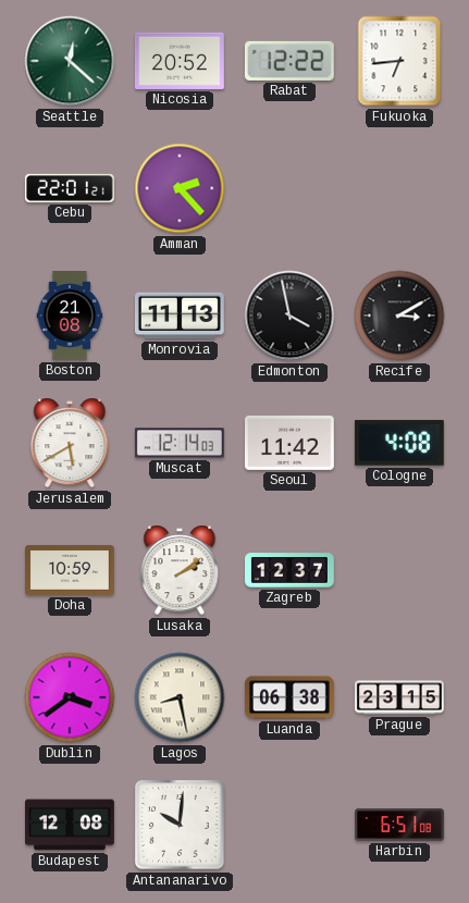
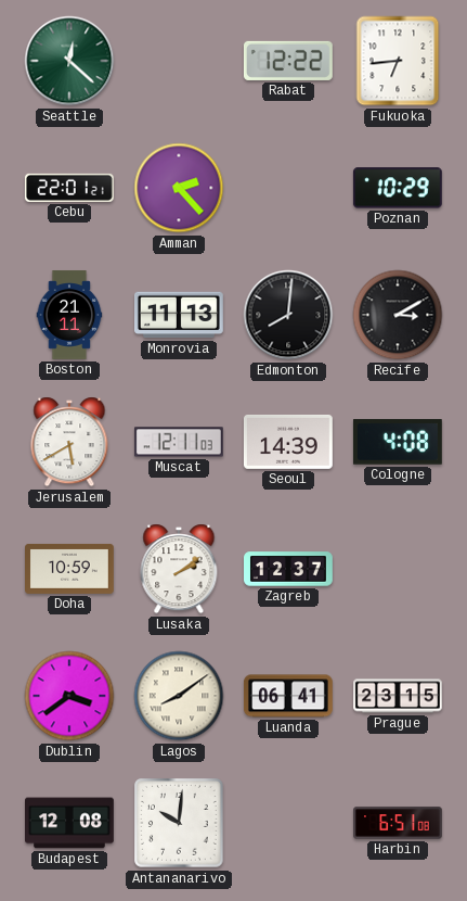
Nicosia: 20:52 -> none (180, 61)
Poznan: none -> 10:29 (398, 188)
Boston: 21:08 -> 21:11 (69, 315)
Edmonton: 3:58 -> 8:01 (288, 315)
Muscat: 12:14 -> 12:11 (179, 442)
Seoul: 11:42 -> 14:39 (288, 442)
Lagos: 8:28 -> 8:09 (179, 696)
Luanda: 06:38 -> 06:41 (288, 696)
